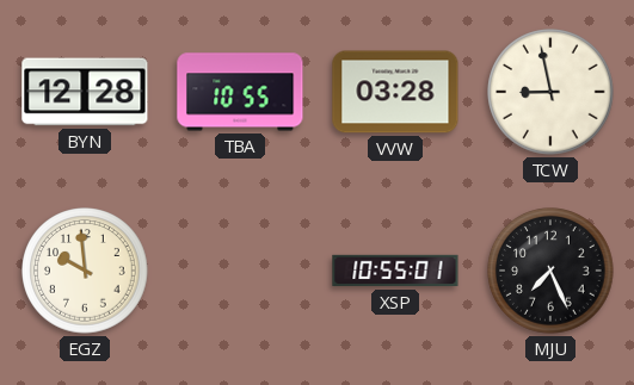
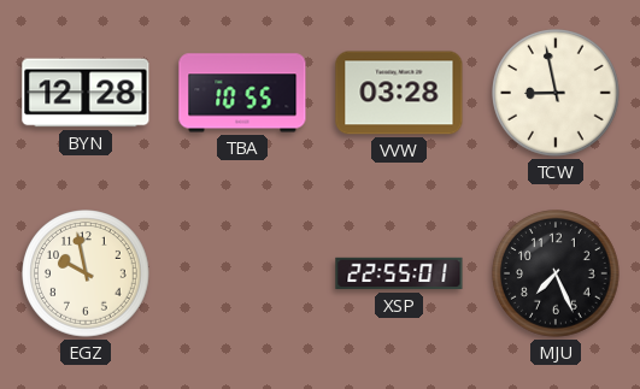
EGZ: 9:59 -> 9:58 (86, 273)
XSP: 10:55 -> 22:55 (399, 273)
